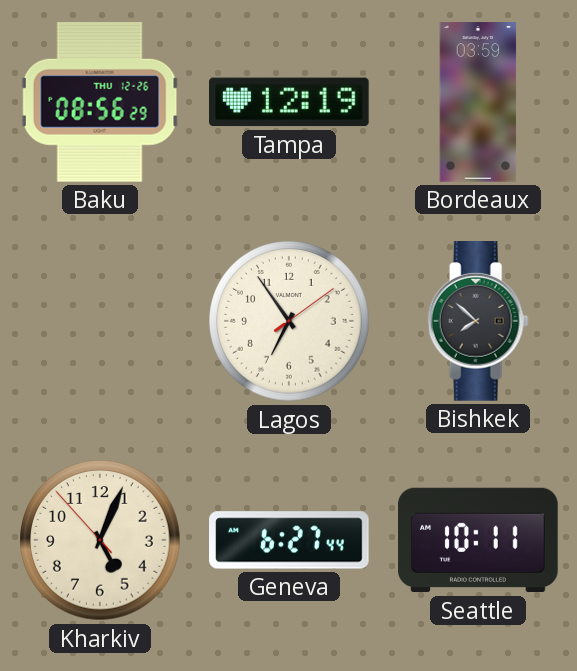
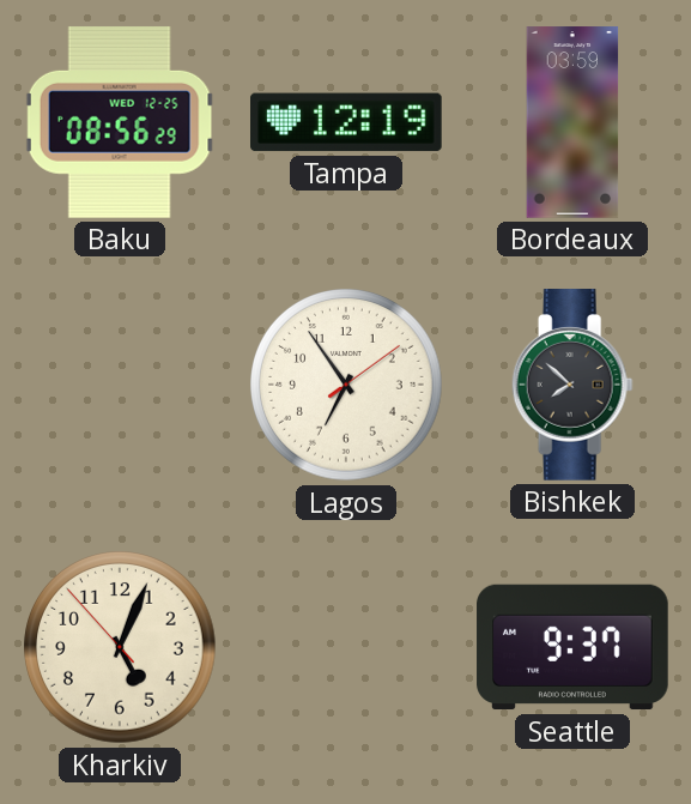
Baku date: THU 12-26 -> WED 12-25 (120, 122)
Geneva: 6:27 -> none (289, 540)
Seattle: 10:11 -> 9:37 (572, 647)
